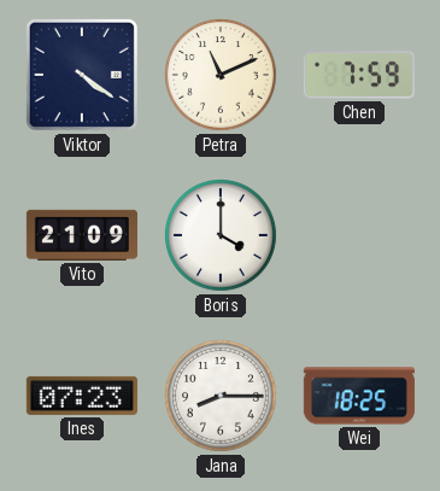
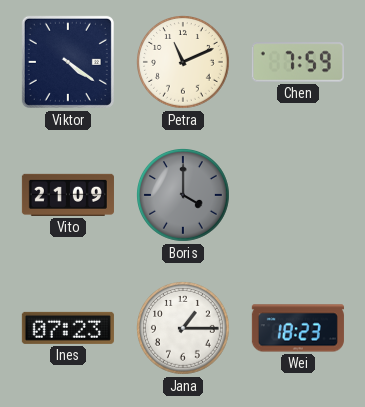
Boris dial: white -> grey (184, 196)
Jana: 8:15 -> 1:15 (184, 329)
Wei: 18:25 -> 18:23 (298, 328)
